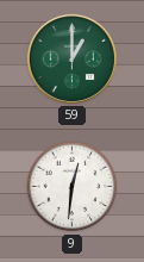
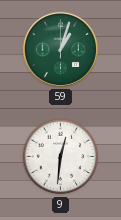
59: 1:00 -> 1:03 (60, 49)
